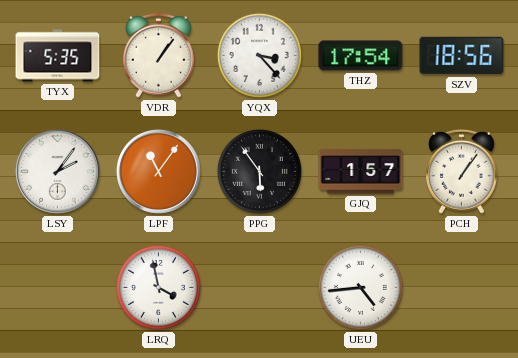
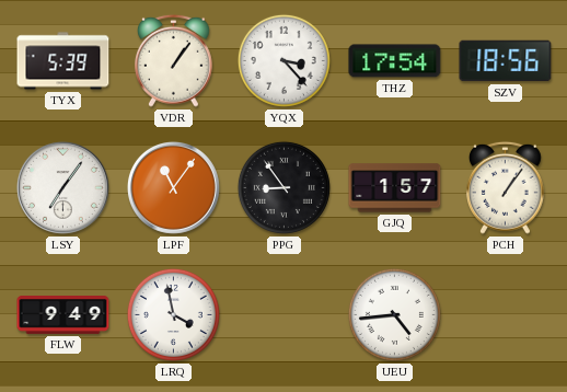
TYX: 5:35 -> 5:39 (63, 61)
LSY: 2:06 -> 7:06 (62, 187)
PPG: 5:54 -> 8:54 (283, 187)
FLW: none -> 9:49 (63, 315)
